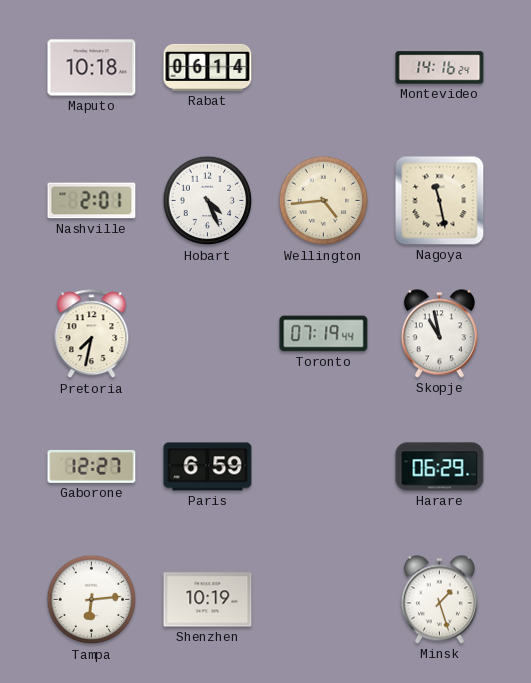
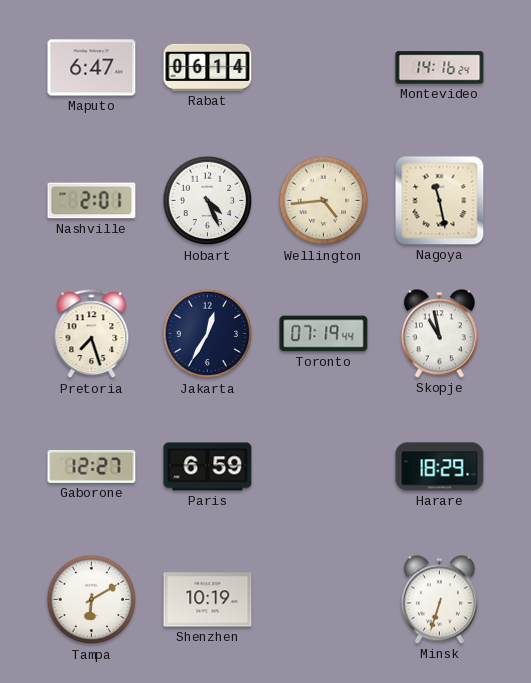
Maputo: 10:18 -> 6:47 (92, 68)
Pretoria: 7:32 -> 7:27 (92, 334)
Jakarta: none -> 12:35 (208, 334)
Harare: 06:29 -> 18:29 (440, 467)
Tampa: 6:14 -> 6:10 (92, 600)
Minsk: 1:27 -> 6:33 (439, 600)
